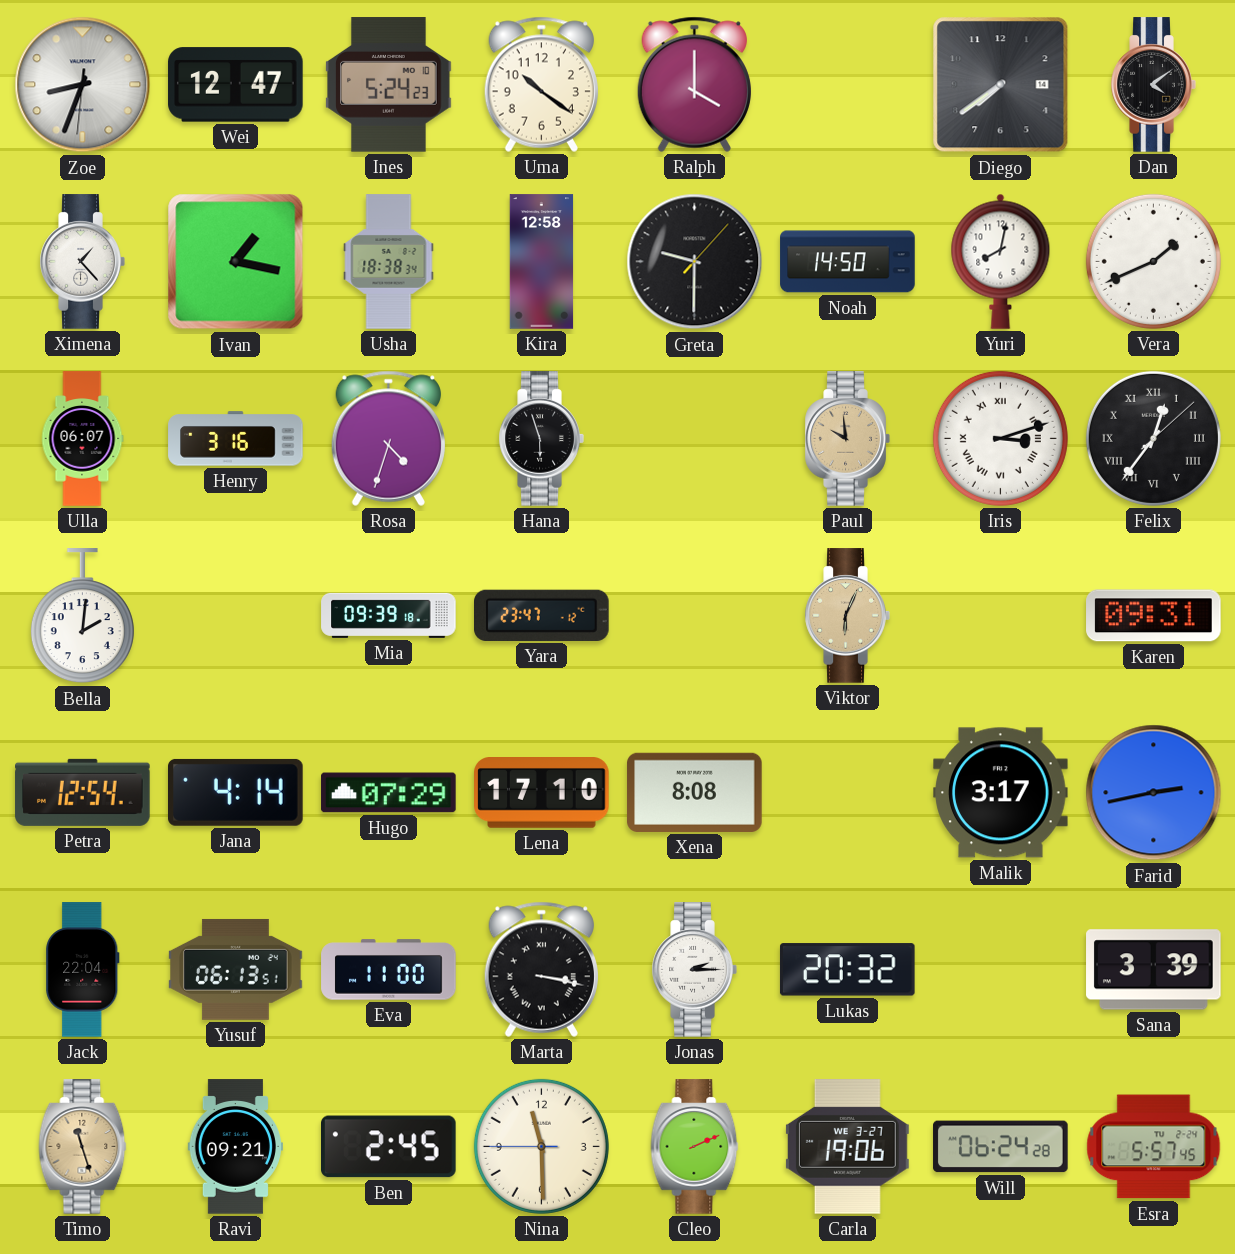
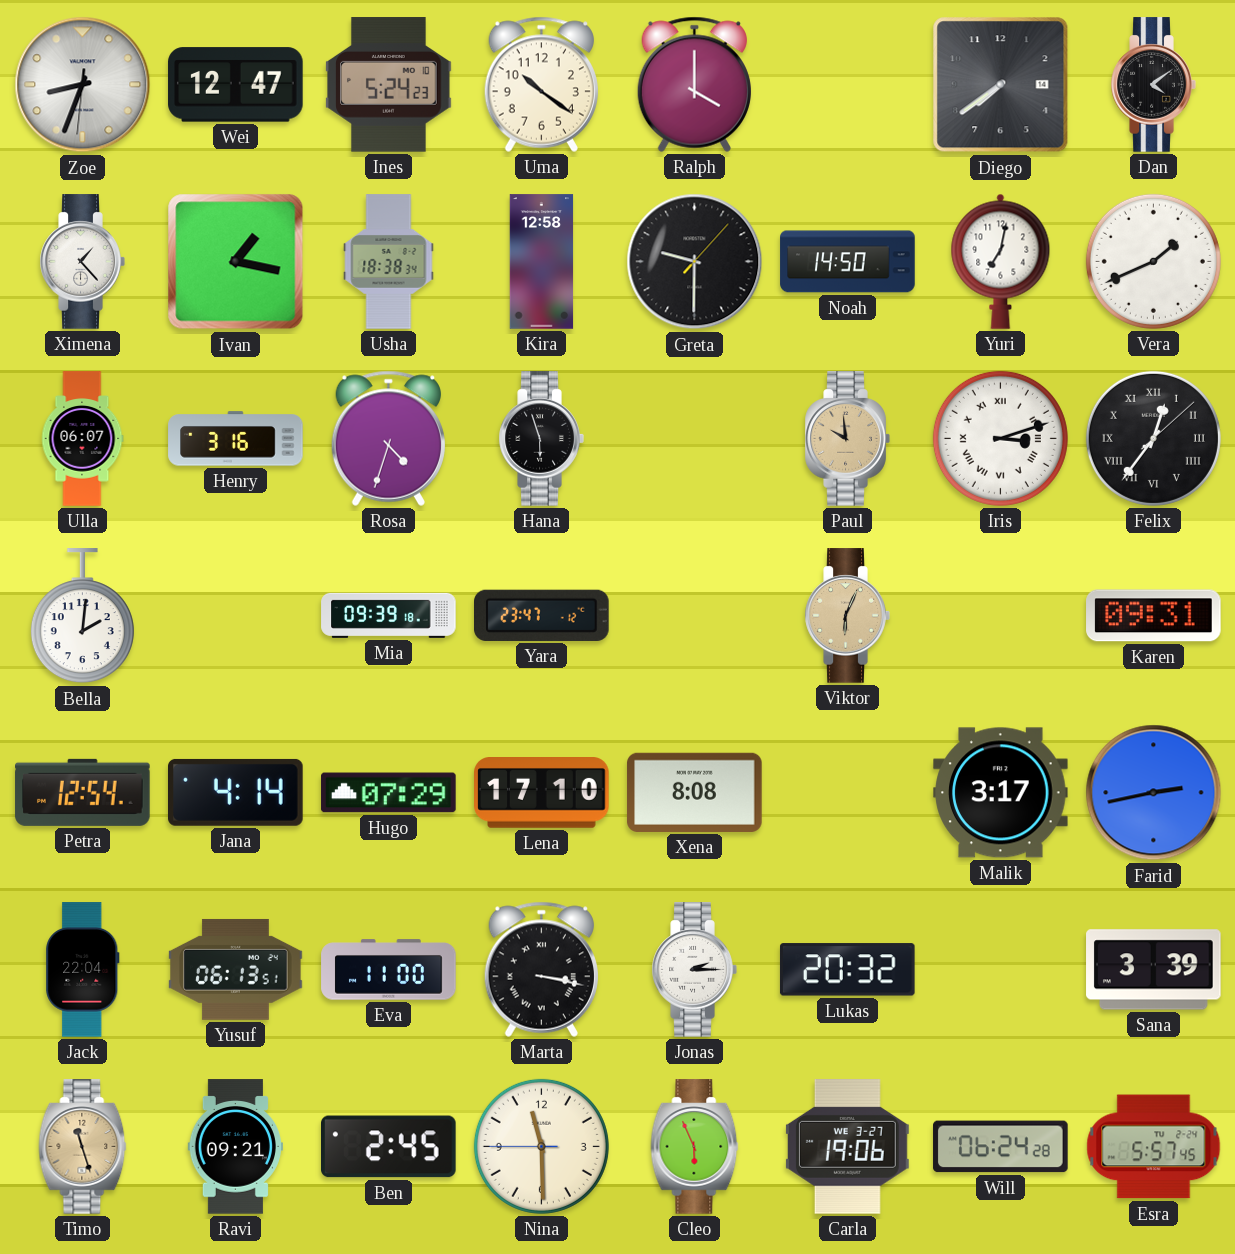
Yuri: 8:02 -> 7:02 (1001, 261)
Cleo: 2:11 -> 5:56 (695, 1147)
